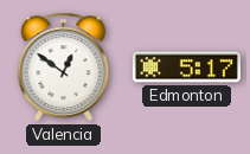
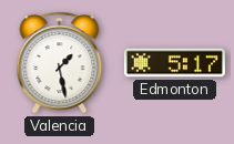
Valencia: 12:51 -> 1:28 (60, 63)
